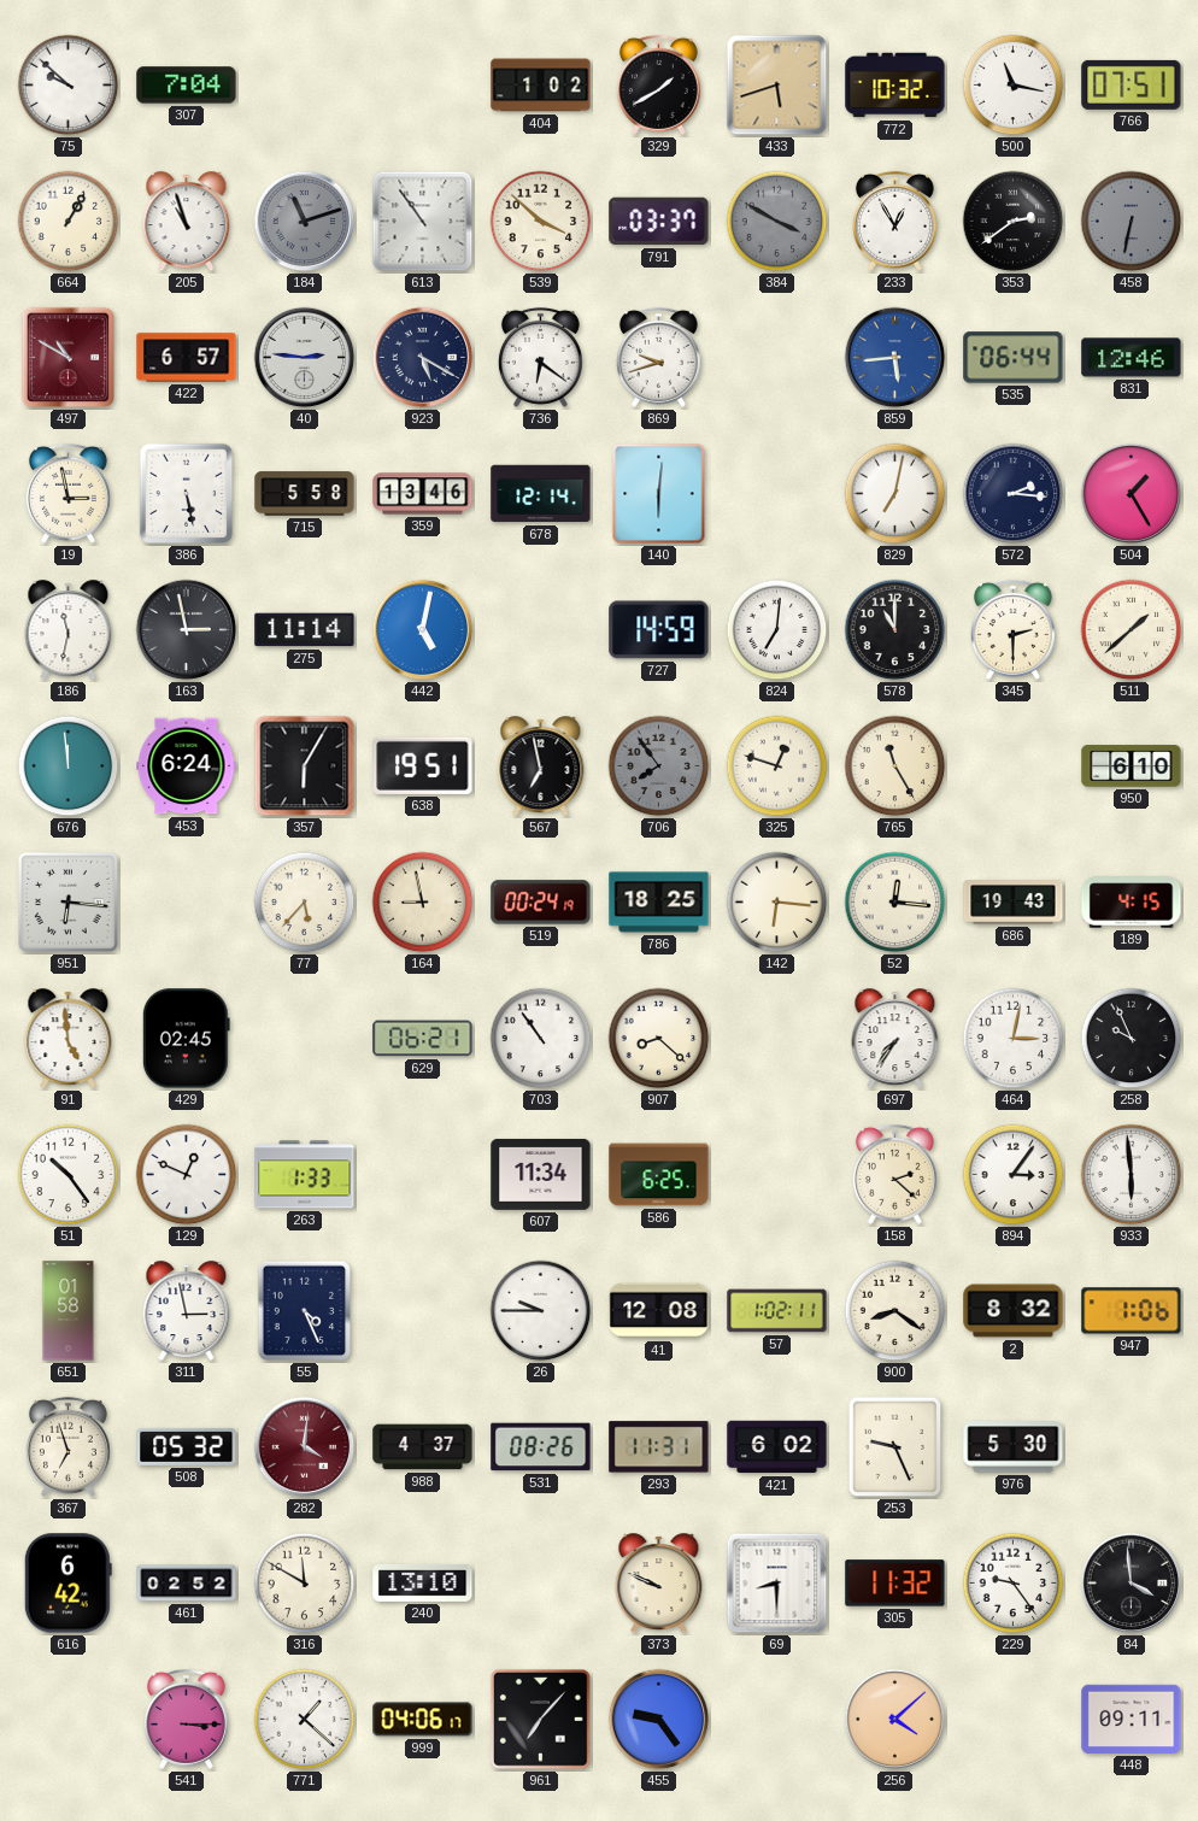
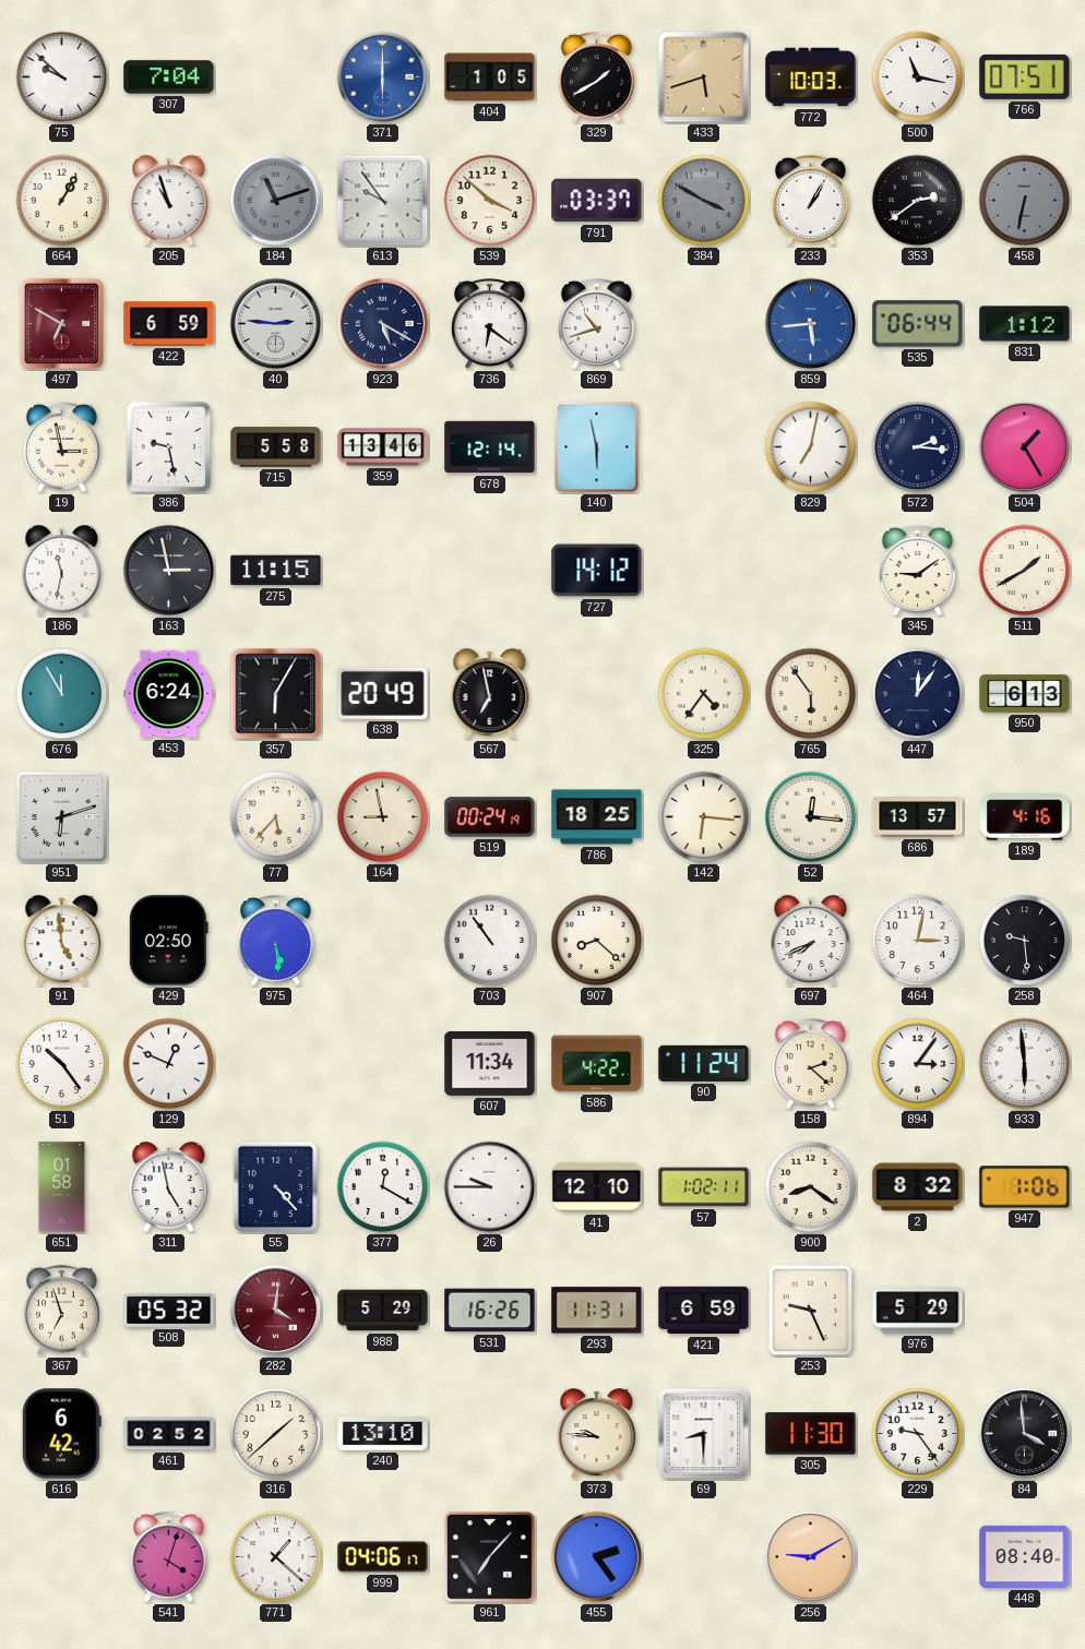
371: none -> 6:00 (383, 77)
404: 1:02 -> 1:05 (490, 77)
772: 10:32 -> 10:03 (811, 77)
613: 10:54 -> 9:54 (383, 201)
233: 12:55 -> 1:05 (810, 200)
497: 10:50 -> 6:50 (62, 324)
422: 6:57 -> 6:59 (169, 324)
869: 9:42 -> 10:42 (596, 323)
831: 12:46 -> 1:12 (1025, 324)
386: 5:28 -> 9:28 (169, 447)
140: 6:01 -> 5:58 (597, 447)
275: 11:14 -> 11:15 (276, 571)
442: 5:02 -> none (423, 630)
727: 14:59 -> 14:12 (597, 571)
824: 7:01 -> none (777, 630)
578: 11:00 -> none (895, 630)
345: 2:30 -> 9:09 (917, 570)
511: 1:38 -> 1:40 (1025, 571)
676: 11:59 -> 11:55 (62, 694)
638: 19:51 -> 20:49 (383, 693)
706: 7:54 -> none (659, 766)
325: 12:48 -> 4:36 (704, 694)
765: 11:25 -> 5:54 (811, 694)
447: none -> 12:06 (918, 694)
950: 6:10 -> 6:13 (1025, 694)
951: 6:16 -> 6:12 (62, 817)
686: 19:43 -> 13:57 (918, 817)
189: 4:15 -> 4:16 (1025, 817)
429: 02:45 -> 02:50 (168, 941)
975: none -> 5:29 (275, 940)
629: 06:21 -> none (423, 1039)
697: 7:36 -> 7:41 (811, 941)
258: 9:56 -> 9:29 (1025, 941)
263: 1:33 -> none (305, 1175)
586: 6:25 -> 4:22 (597, 1064)
90: none -> 11:24 (704, 1063)
311: 2:58 -> 4:58 (169, 1187)
55: 4:26 -> 4:23 (276, 1187)
377: none -> 12:20 (383, 1187)
41: 12:08 -> 12:10 (597, 1187)
988: 4:37 -> 5:29 (383, 1311)
531: 08:26 -> 16:26 (490, 1311)
421: 6:02 -> 6:59 (704, 1311)
976: 5:30 -> 5:29 (918, 1311)
316: 11:50 -> 1:38 (276, 1434)
373: 9:49 -> 9:46 (597, 1434)
305: 11:32 -> 11:30 (811, 1434)
541: 3:15 -> 4:03 (168, 1556)
455: 9:24 -> 2:24 (597, 1557)
256: 4:08 -> 9:10 (811, 1557)
448: 09:11 -> 08:40 (1025, 1556)
